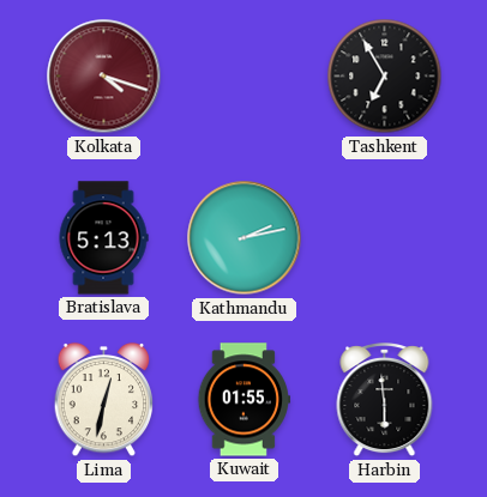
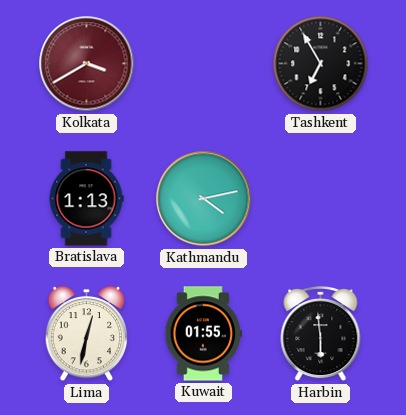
Kolkata: 4:18 -> 3:40 (87, 64)
Bratislava: 5:13 -> 1:13 (86, 199)
Kathmandu: 2:13 -> 4:13 (204, 199)
